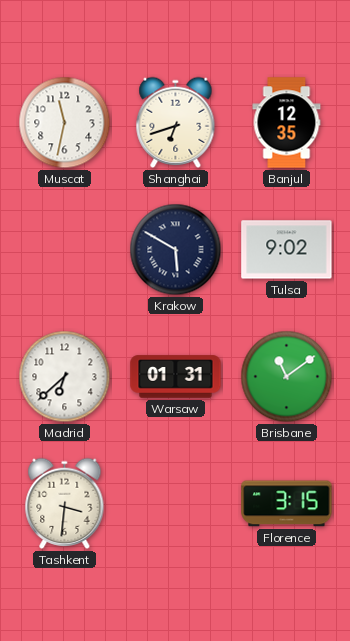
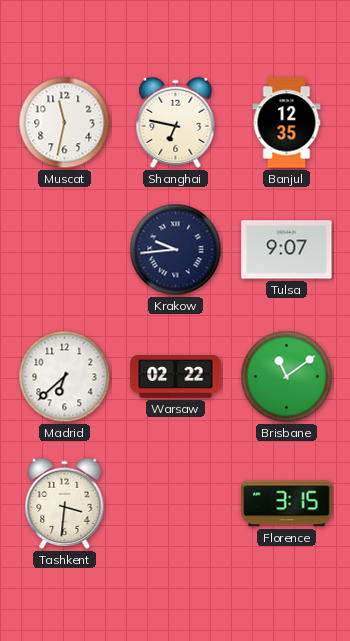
Shanghai: 6:42 -> 6:47 (176, 122)
Krakow: 5:50 -> 9:44 (176, 250)
Tulsa: 9:02 -> 9:07 (287, 250)
Warsaw: 01:31 -> 02:22 (176, 377)
